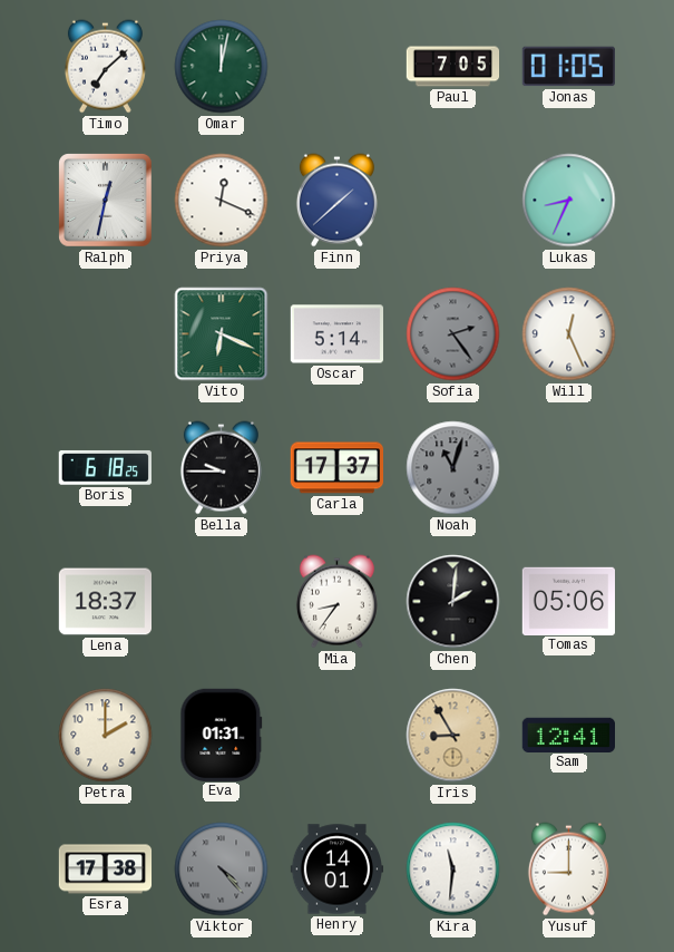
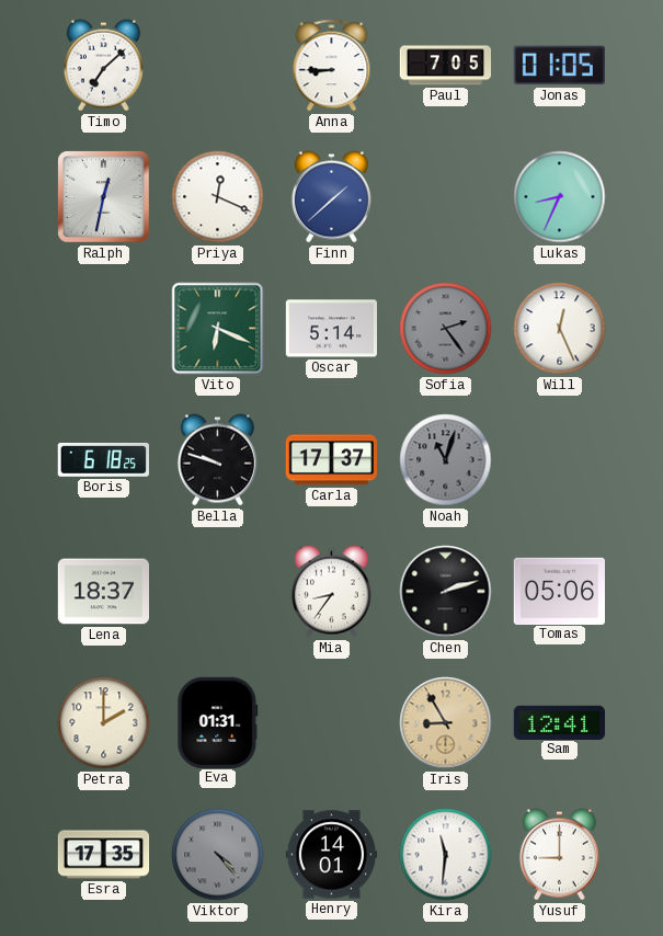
Omar: 12:02 -> none (222, 67)
Anna: none -> 8:45 (332, 66)
Bella: 9:45 -> 9:48 (217, 460)
Chen: 2:01 -> 2:12 (446, 592)
Esra: 17:38 -> 17:35 (104, 855)
